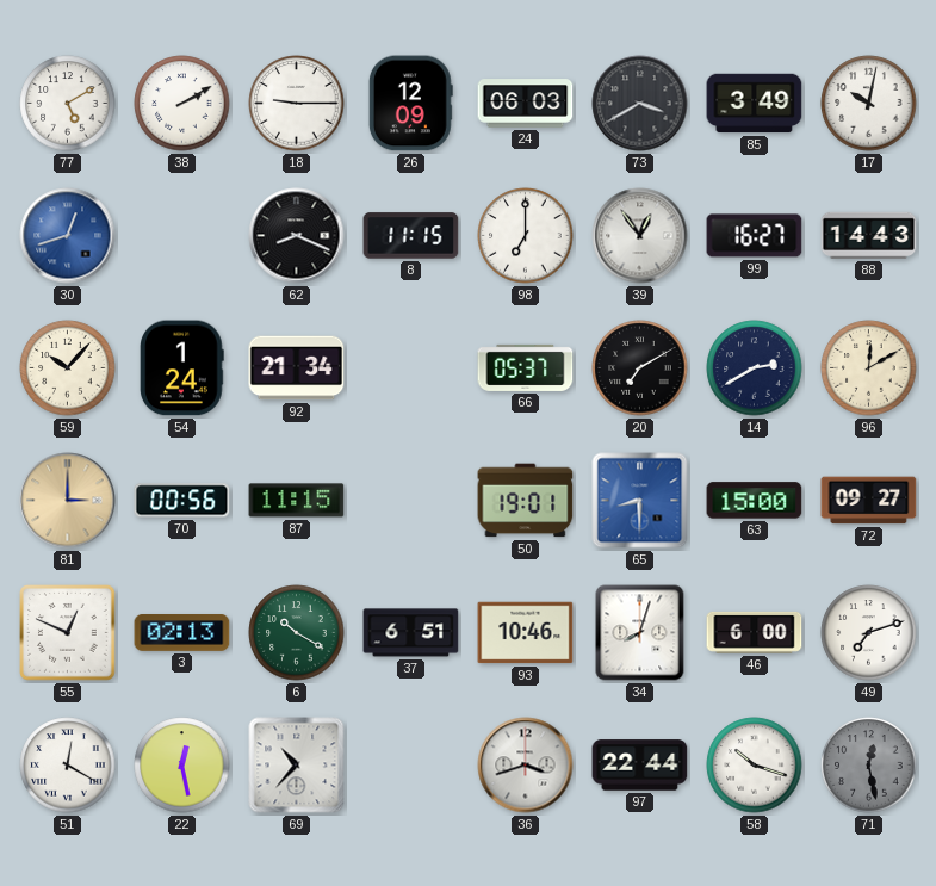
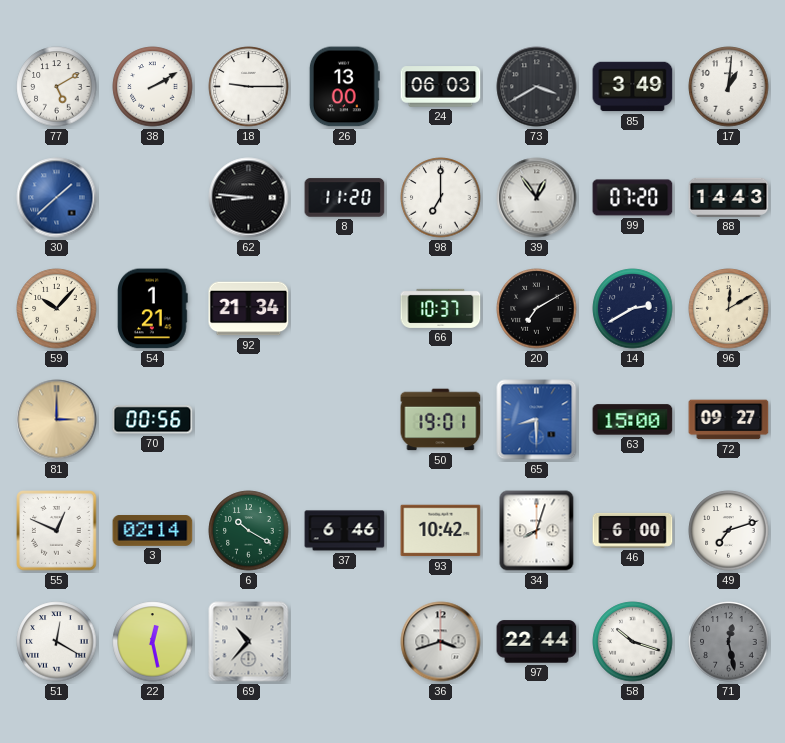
26: 12:09 -> 13:00 (344, 87)
17: 10:02 -> 1:01 (729, 87)
30: 12:42 -> 1:38 (57, 198)
62: 8:19 -> 8:46 (249, 198)
8: 11:15 -> 11:20 (345, 198)
99: 16:27 -> 07:20 (633, 198)
54: 1:24 -> 1:21 (153, 309)
66: 05:37 -> 10:37 (441, 308)
87: 11:15 -> none (297, 501)
3: 02:13 -> 02:14 (153, 531)
37: 6:51 -> 6:46 (345, 531)
93: 10:46 -> 10:42 (441, 531)
